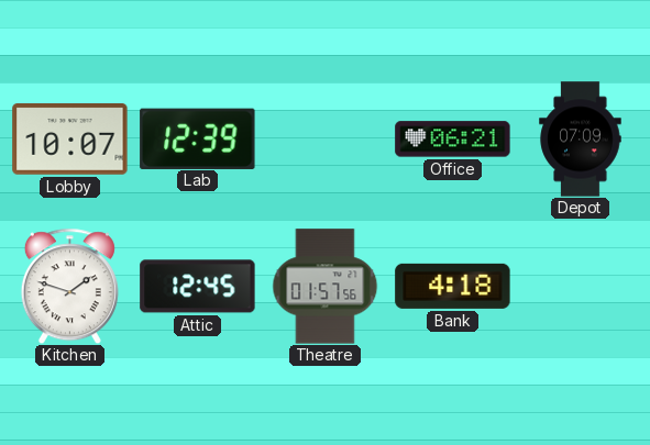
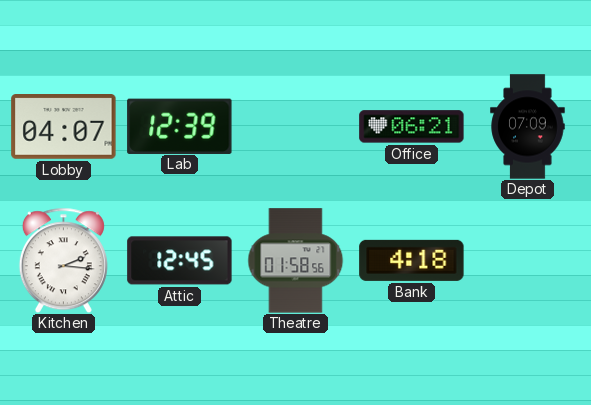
Lobby: 10:07 -> 04:07 (64, 127)
Kitchen: 1:48 -> 2:16 (63, 260)
Theatre: 01:57 -> 01:58 (296, 261)
